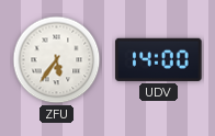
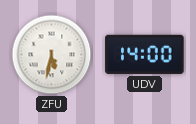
ZFU: 5:36 -> 5:32 (52, 55)
